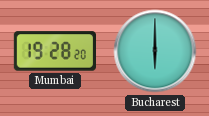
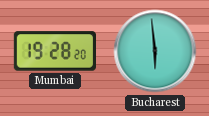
Bucharest: 6:00 -> 5:59 (155, 51)
